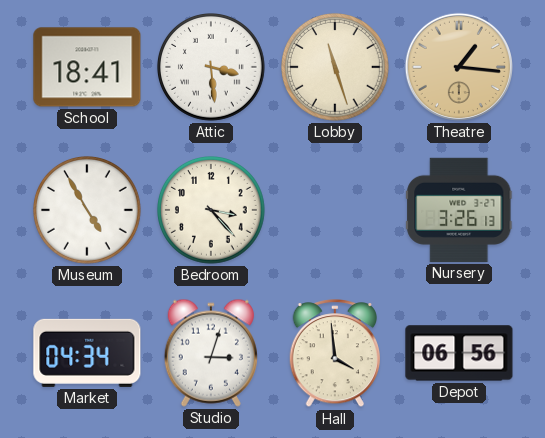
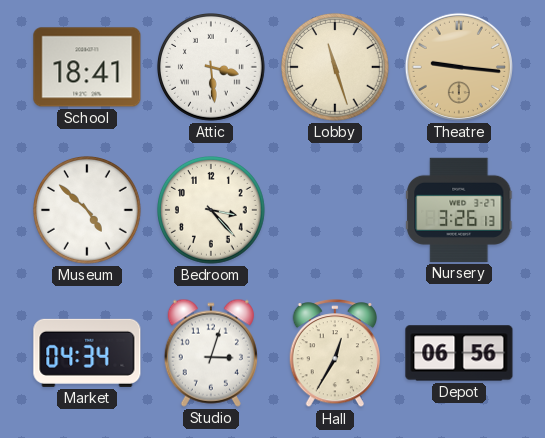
Theatre: 1:16 -> 9:16 (459, 67)
Museum: 4:55 -> 4:52 (88, 211)
Hall: 3:59 -> 12:35 (334, 354)
